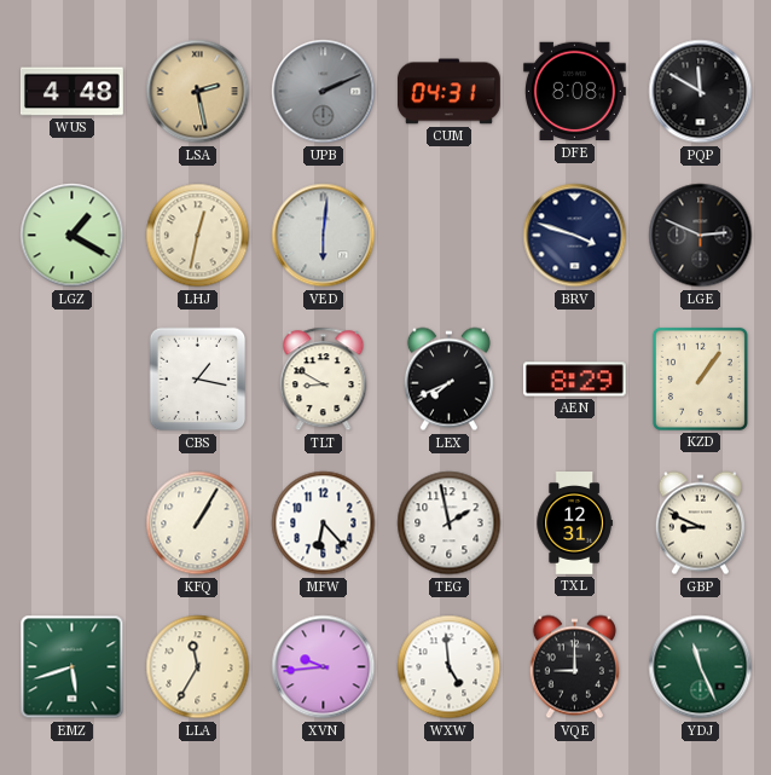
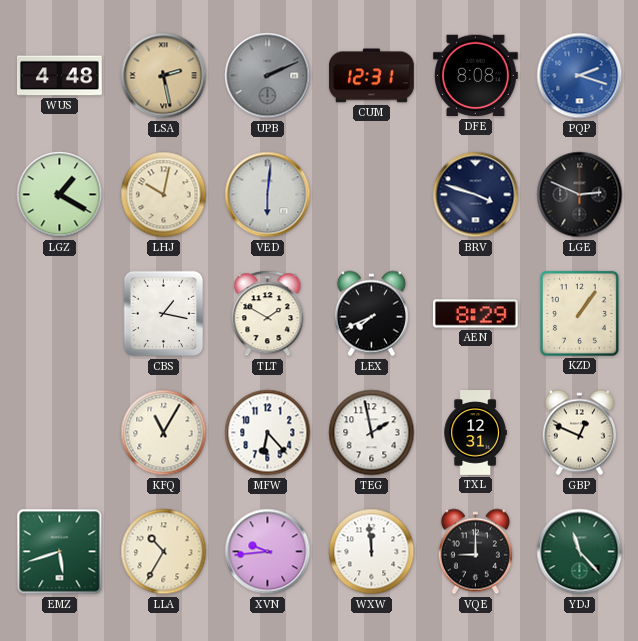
CUM: 04:31 -> 12:31 (371, 76)
PQP: 11:50 -> 2:18 (580, 76)
PQP dial: black -> blue (580, 76)
LHJ: 12:32 -> 10:02 (164, 195)
TLT: 8:50 -> 1:50 (268, 314)
KFQ: 1:05 -> 11:05 (164, 433)
GBP: 8:49 -> 12:49 (579, 433)
LLA: 11:35 -> 10:35 (164, 552)
WXW: 4:59 -> 11:59 (372, 552)
YDJ: 11:26 -> 11:23 (580, 552)
